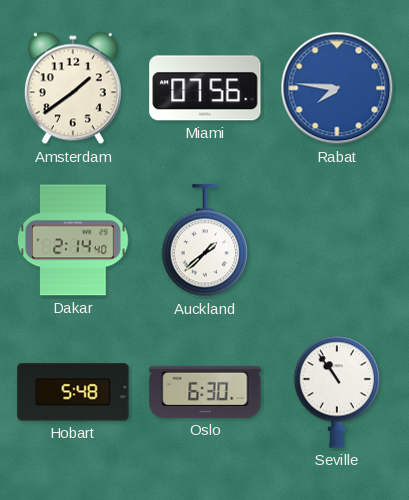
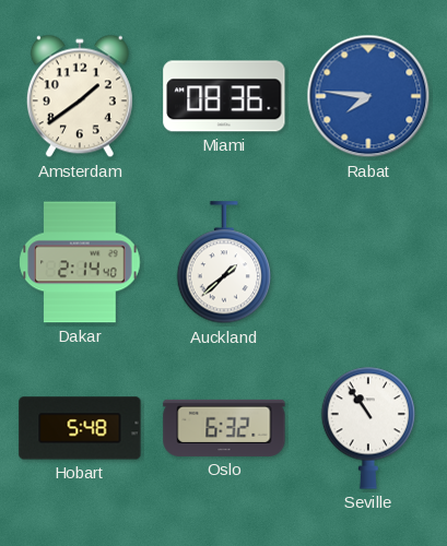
Miami: 07:56 -> 08:36 (224, 96)
Oslo: 6:30 -> 6:32 (224, 428)
